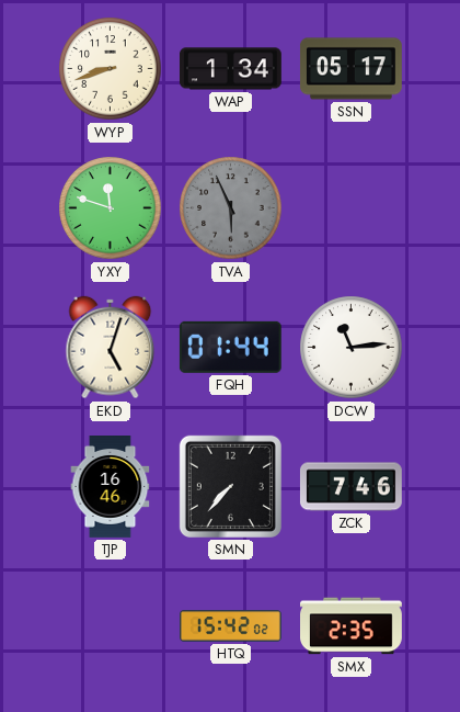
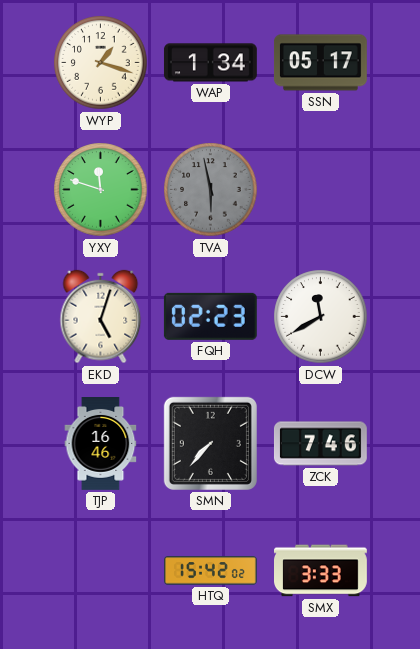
WYP: 8:42 -> 1:18 (101, 63)
TVA: 5:56 -> 5:58 (211, 190)
FQH: 01:44 -> 02:23 (210, 316)
DCW: 11:14 -> 11:40 (321, 317)
SMX: 2:35 -> 3:33 (321, 571)
